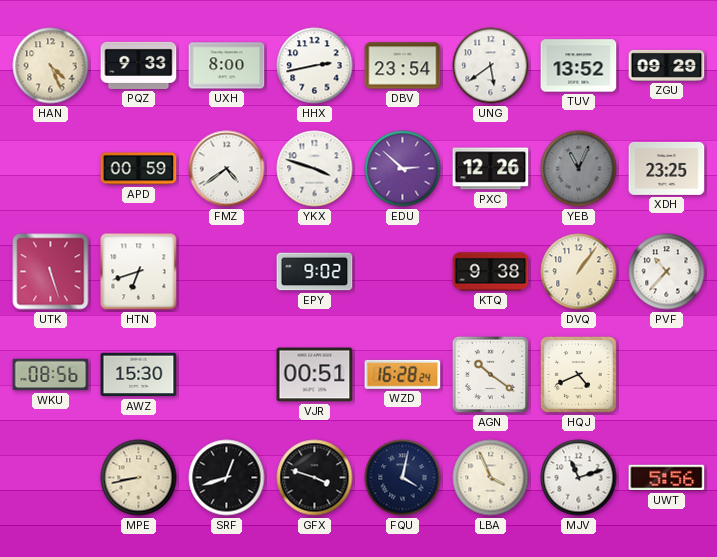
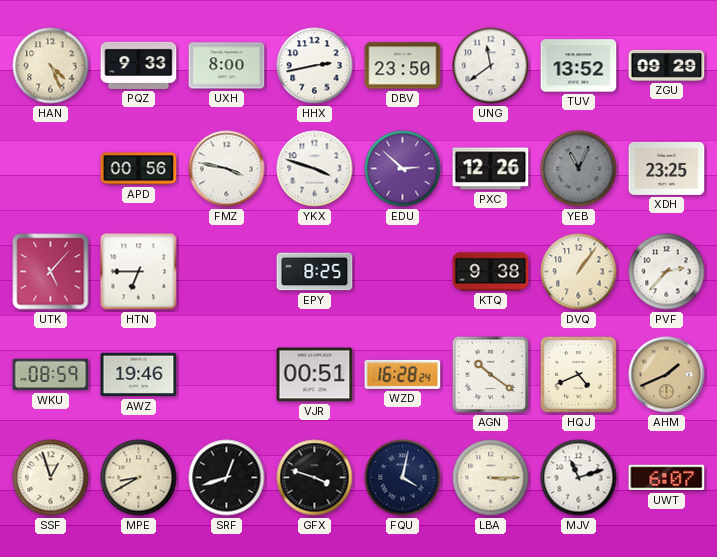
DBV: 23:54 -> 23:50 (403, 66)
UNG: 5:39 -> 11:39 (491, 66)
APD: 00:59 -> 00:56 (139, 169)
FMZ: 4:39 -> 3:47 (227, 169)
UTK: 5:27 -> 5:07 (51, 272)
HTN: 6:42 -> 6:45 (139, 272)
EPY: 9:02 -> 8:25 (315, 272)
PVF: 10:37 -> 2:37 (667, 272)
WKU: 08:56 -> 08:59 (51, 375)
AWZ: 15:30 -> 19:46 (139, 375)
AHM: none -> 1:41 (667, 375)
SSF: none -> 12:57 (51, 478)
MPE: 8:43 -> 8:40 (139, 478)
LBA: 3:56 -> 3:15 (491, 478)
UWT: 5:56 -> 6:07 (667, 478)
